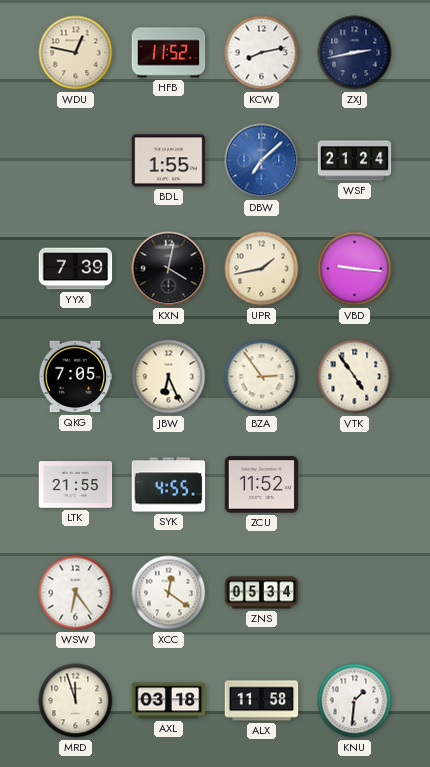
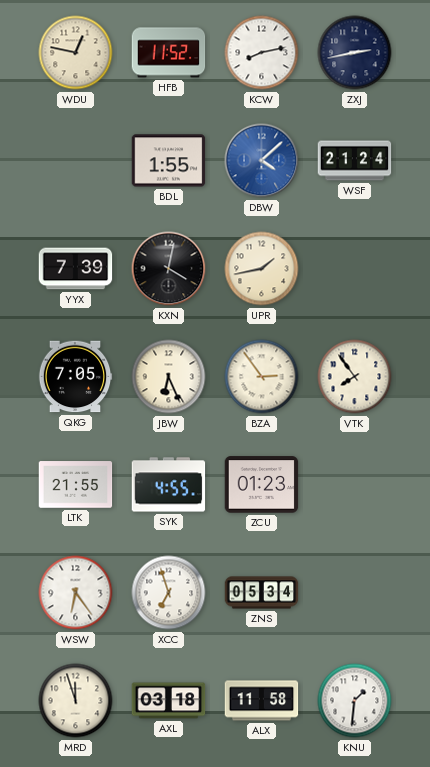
DBW: 7:08 -> 4:08 (262, 161)
VBD: 9:16 -> none (355, 269)
VTK: 4:54 -> 7:54 (355, 377)
ZCU: 11:52 -> 01:23 (262, 485)
XCC: 12:21 -> 6:57 (169, 593)
